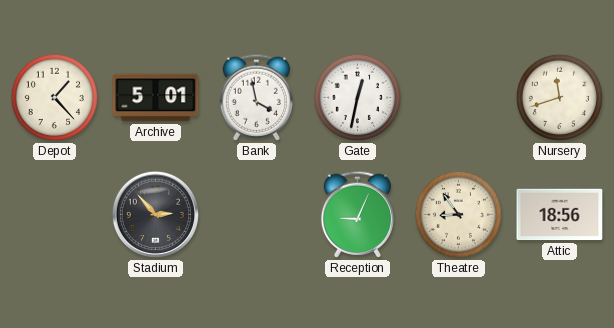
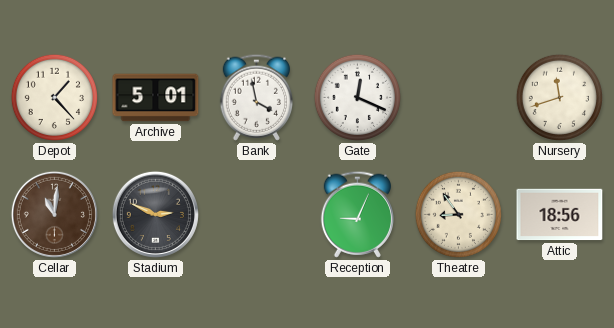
Gate: 12:32 -> 12:19 (357, 97)
Cellar: none -> 11:01 (54, 214)
Stadium: 2:53 -> 2:49 (155, 214)
